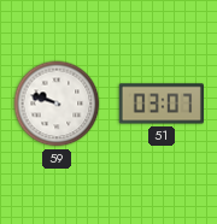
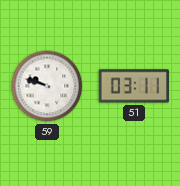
51: 03:07 -> 03:11 (133, 86)
